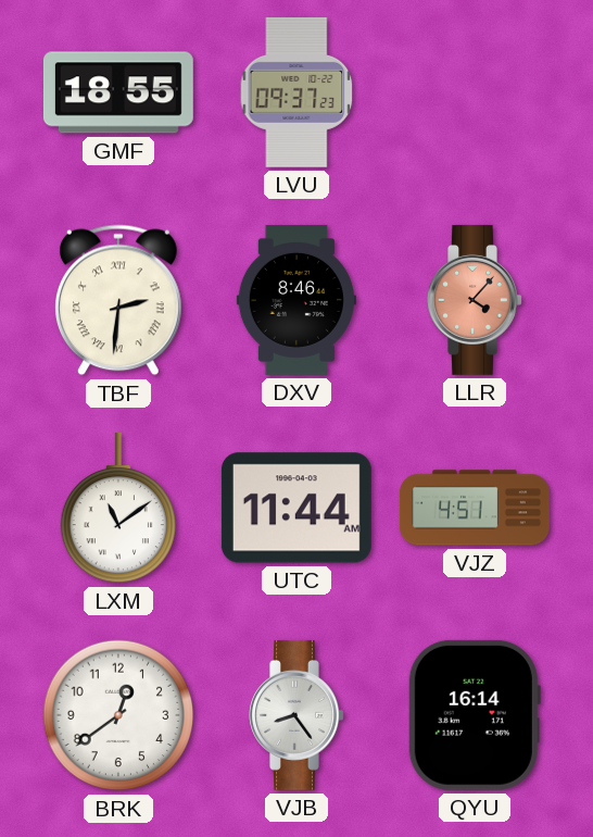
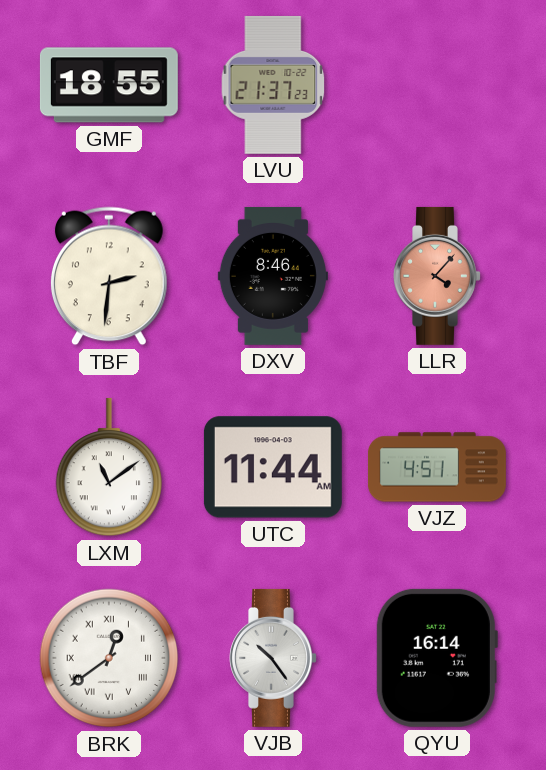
LVU: 09:37 -> 21:37 (273, 85)
TBF numerals: Roman -> Arabic (109, 276)
BRK numerals: Arabic -> Roman (109, 658)
VJB: 8:24 -> 10:24 (273, 658)
